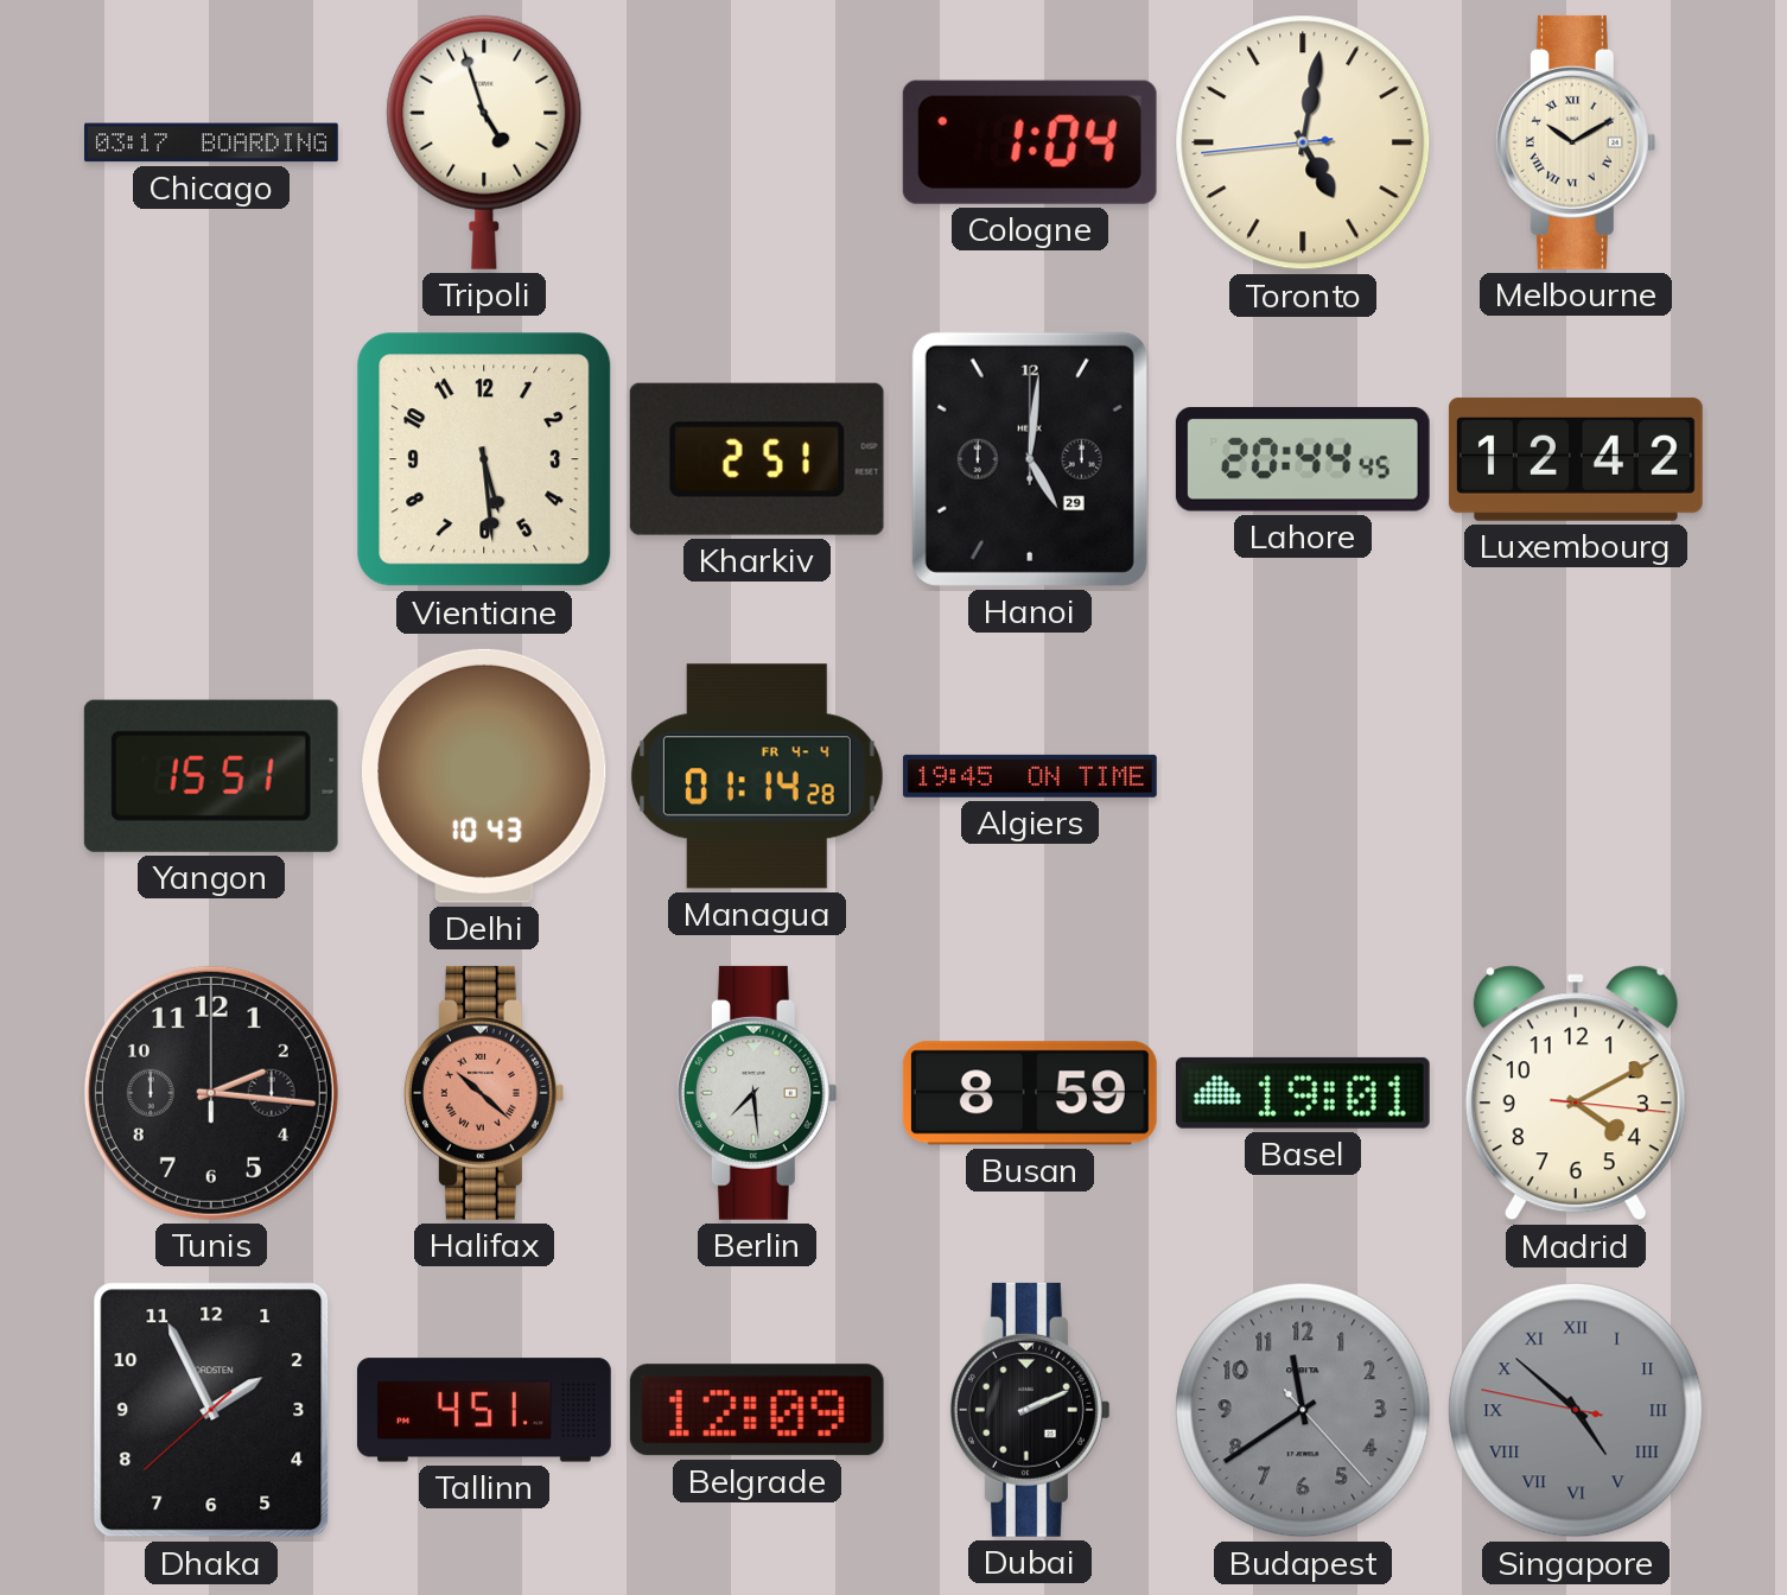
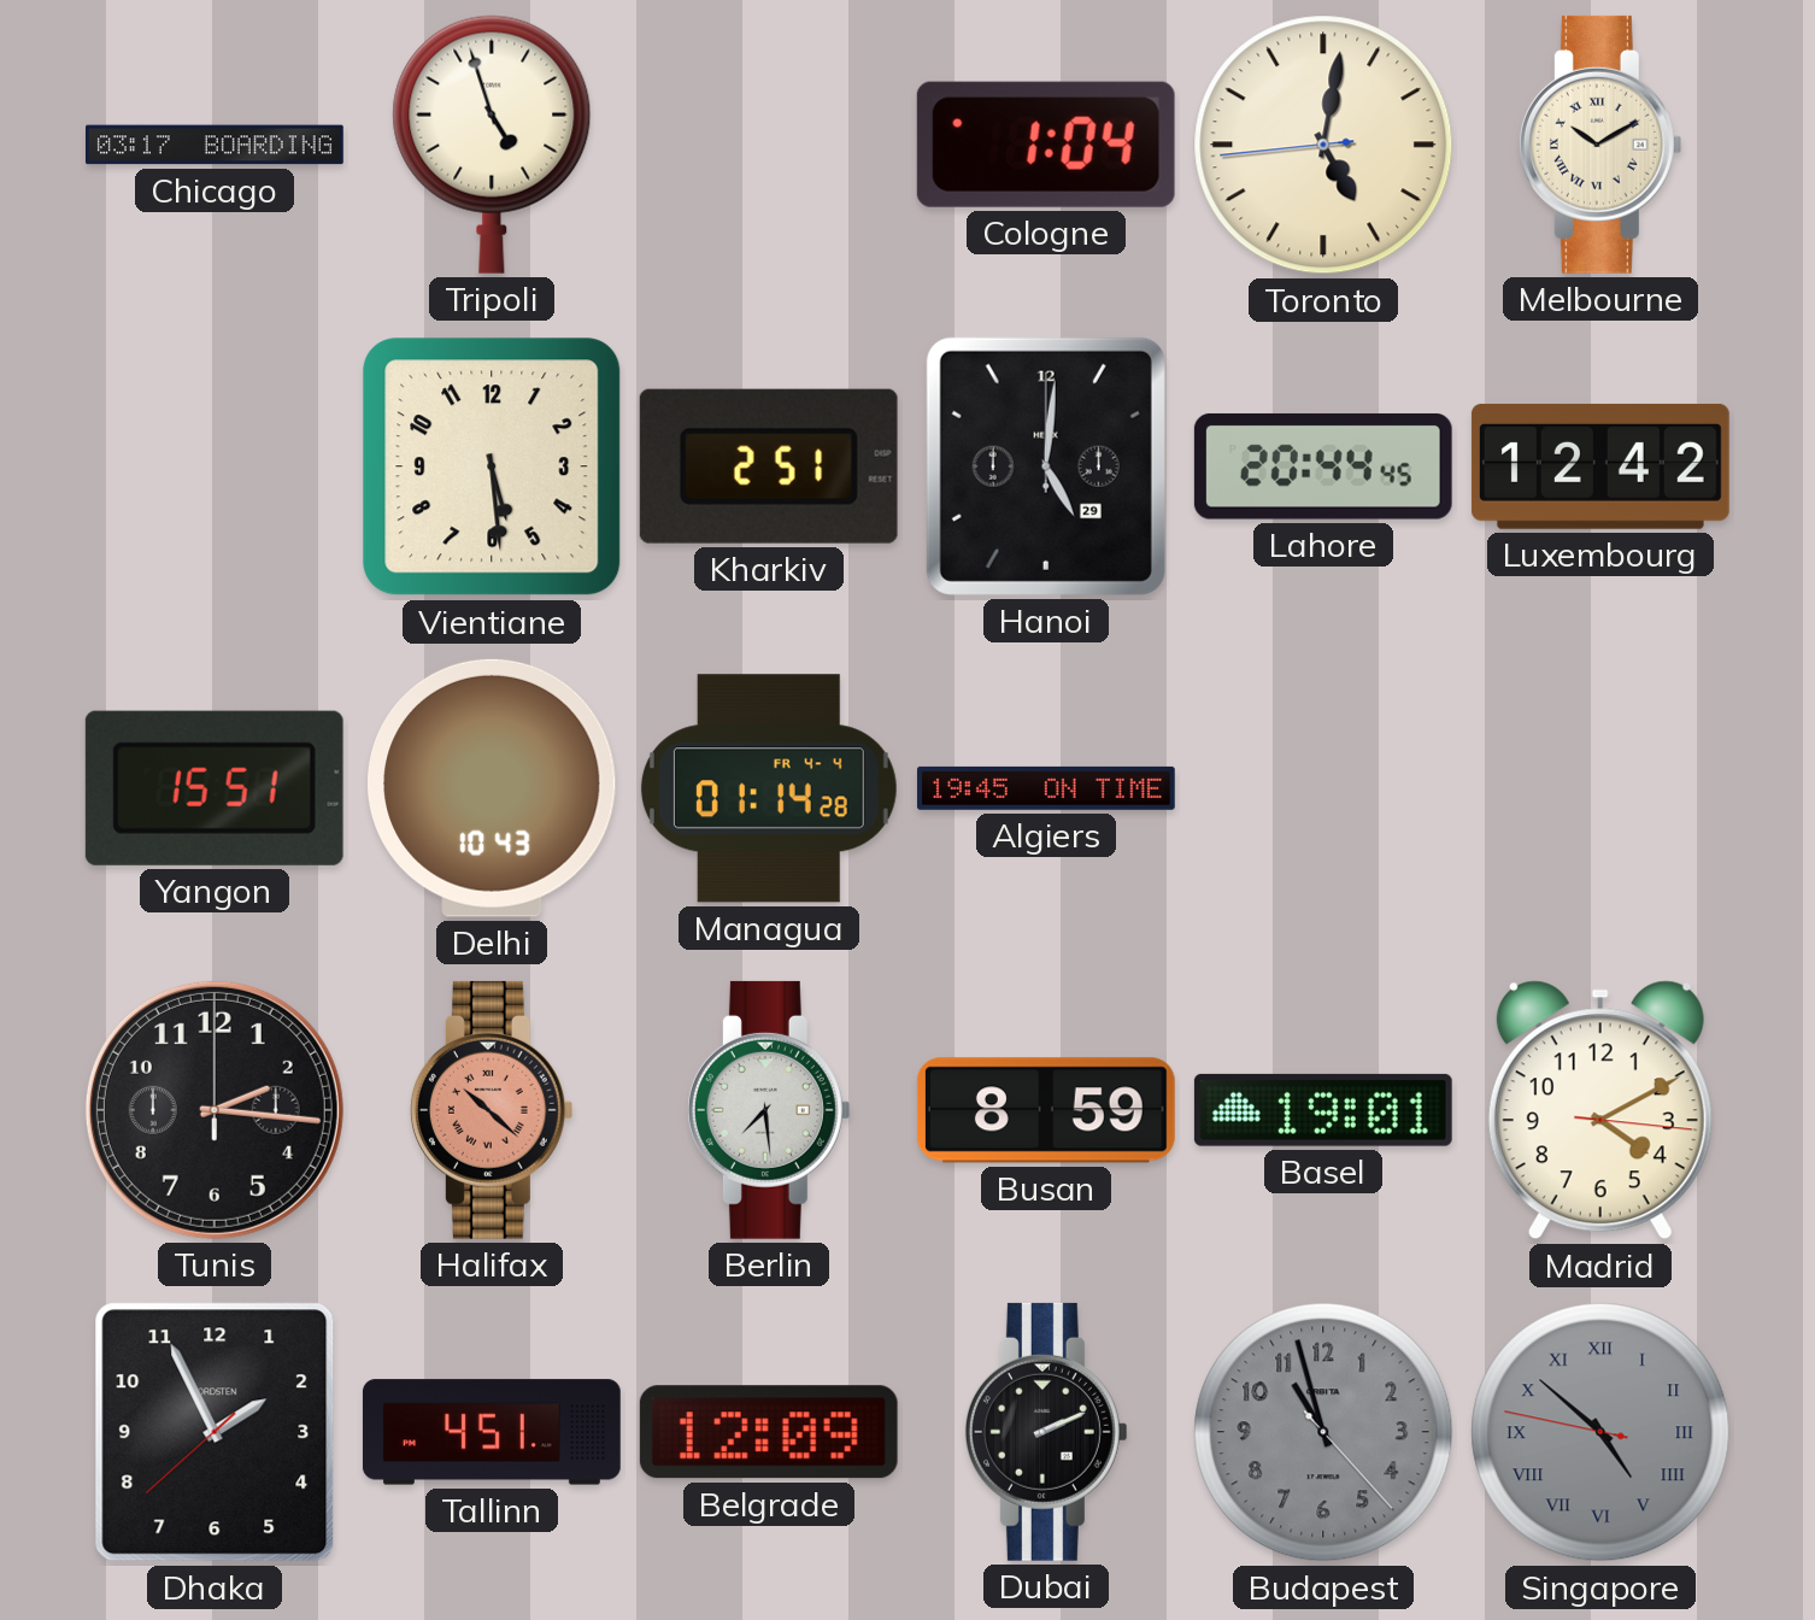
Budapest: 11:39 -> 10:57 (1323, 1432)
